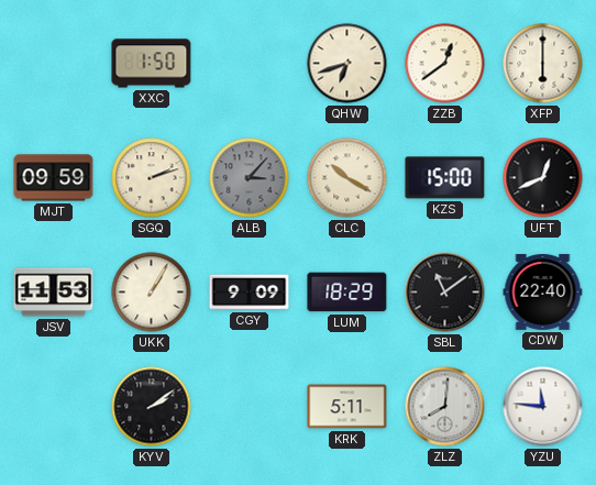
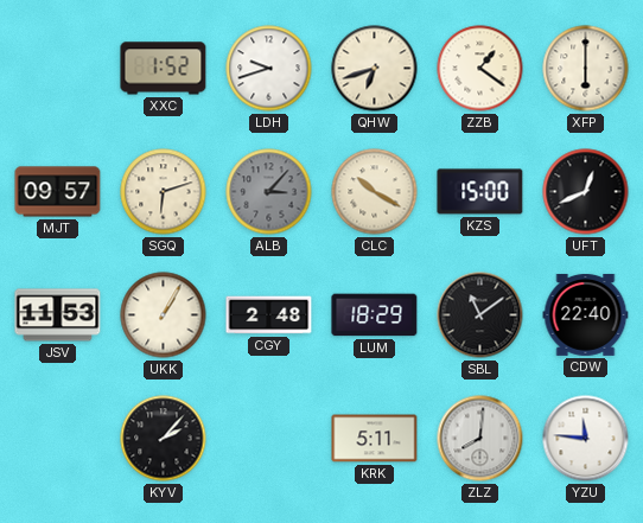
XXC: 1:50 -> 1:52 (164, 69)
LDH: none -> 9:42 (269, 69)
ZZB: 12:39 -> 1:21 (480, 69)
MJT: 09:59 -> 09:57 (58, 192)
SGQ: 2:12 -> 6:12 (164, 192)
CGY: 9:09 -> 2:48 (269, 315)
KYV: 2:09 -> 2:07 (164, 439)
